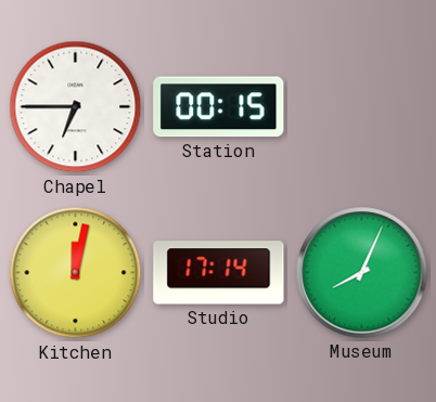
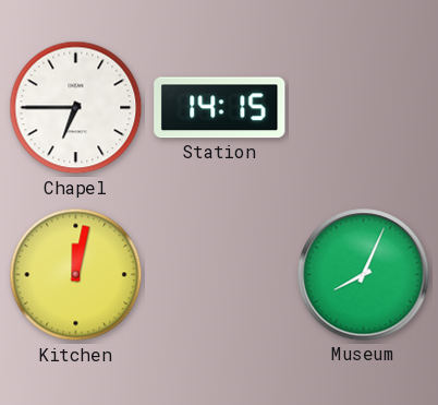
Station: 00:15 -> 14:15 (220, 108)
Studio: 17:14 -> none (219, 273)
